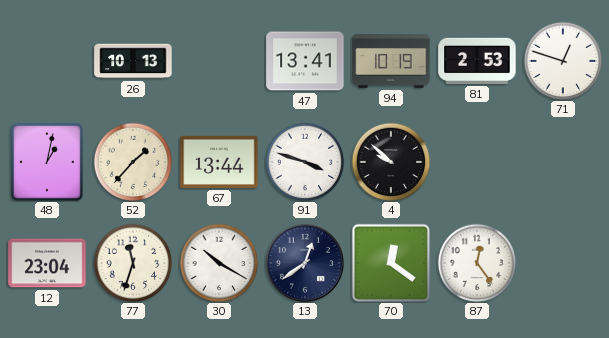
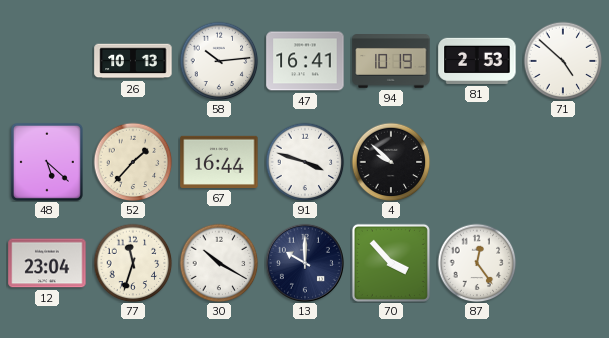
58: none -> 10:14 (219, 61)
47: 13:41 -> 16:41 (305, 61)
71: 12:48 -> 4:52 (563, 61)
48: 1:02 -> 5:22 (47, 162)
67: 13:44 -> 16:44 (219, 162)
13: 12:39 -> 10:00 (305, 263)
70: 12:21 -> 3:53 (391, 263)
